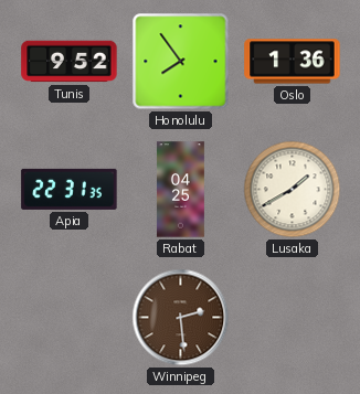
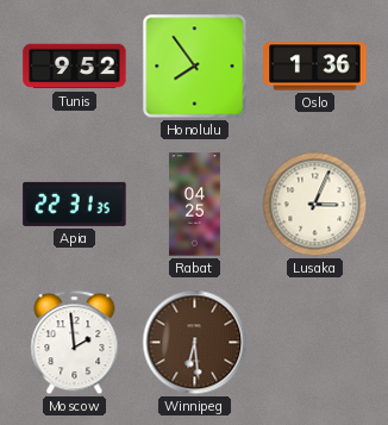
Lusaka: 1:40 -> 3:04 (315, 205)
Moscow: none -> 1:59 (75, 343)
Winnipeg: 2:29 -> 6:29 (195, 343)
